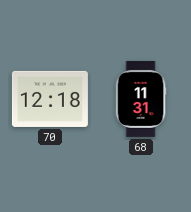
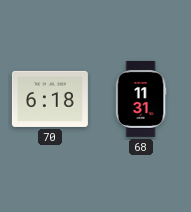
70: 12:18 -> 6:18 (50, 99)
